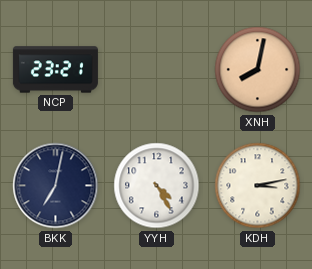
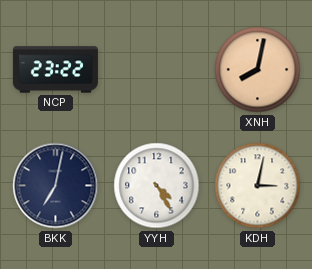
NCP: 23:21 -> 23:22 (55, 70)
KDH: 3:13 -> 3:02 (258, 186)
